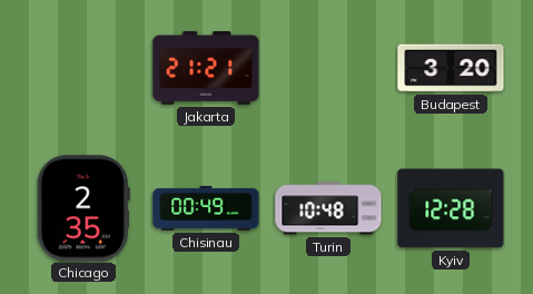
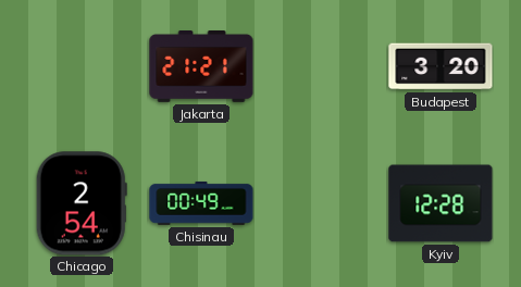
Chicago: 2:35 -> 2:54 (82, 203)
Turin: 10:48 -> none (328, 208)
